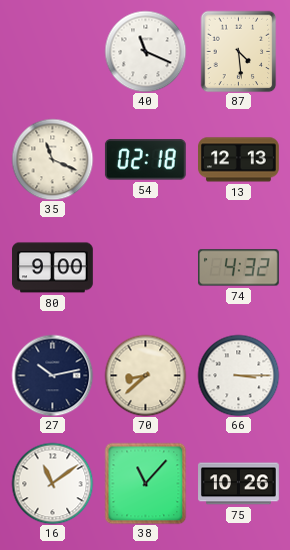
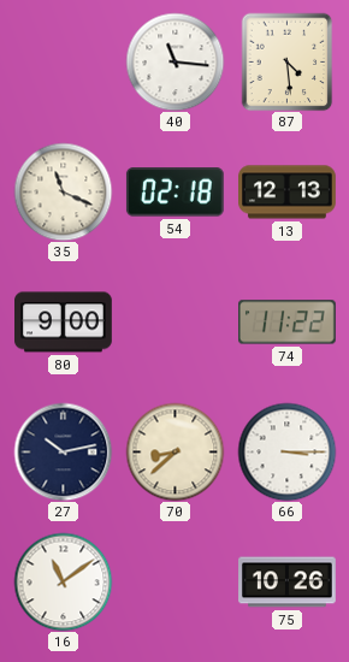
40: 11:19 -> 11:16 (174, 61)
74: 4:32 -> 11:22 (288, 323)
38: 11:07 -> none (145, 483)
